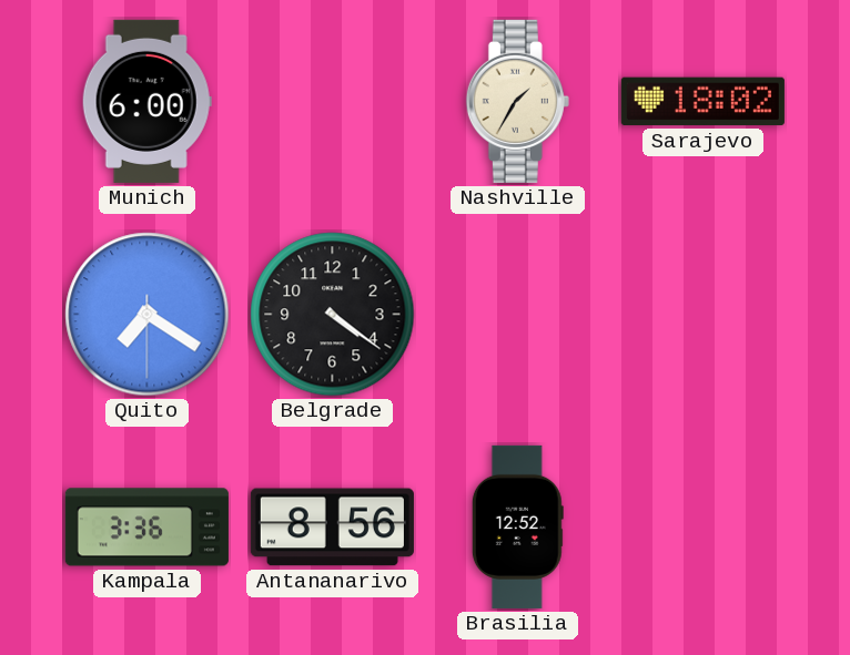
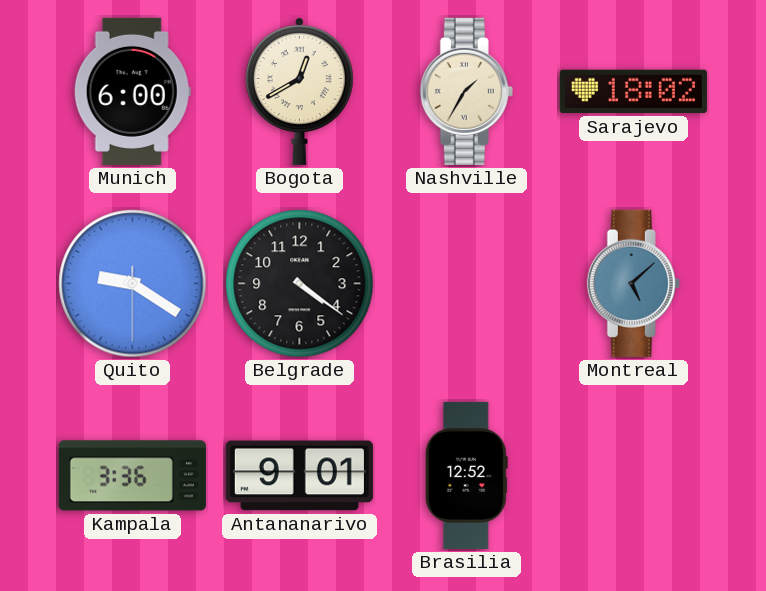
Bogota: none -> 12:40 (299, 91)
Quito: 7:20 -> 9:20 (133, 284)
Montreal: none -> 5:08 (633, 283)
Antananarivo: 8:56 -> 9:01 (299, 476)
